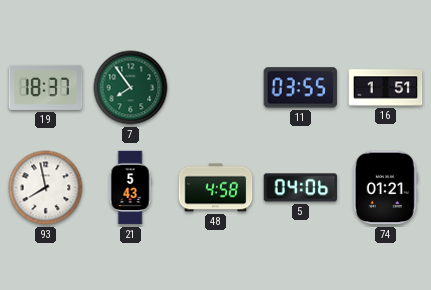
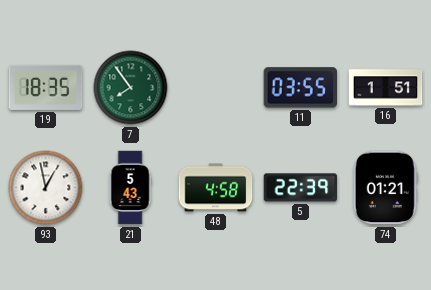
19: 18:37 -> 18:35 (46, 87)
93: 7:58 -> 12:58 (46, 188)
5: 04:06 -> 22:39 (301, 188)
